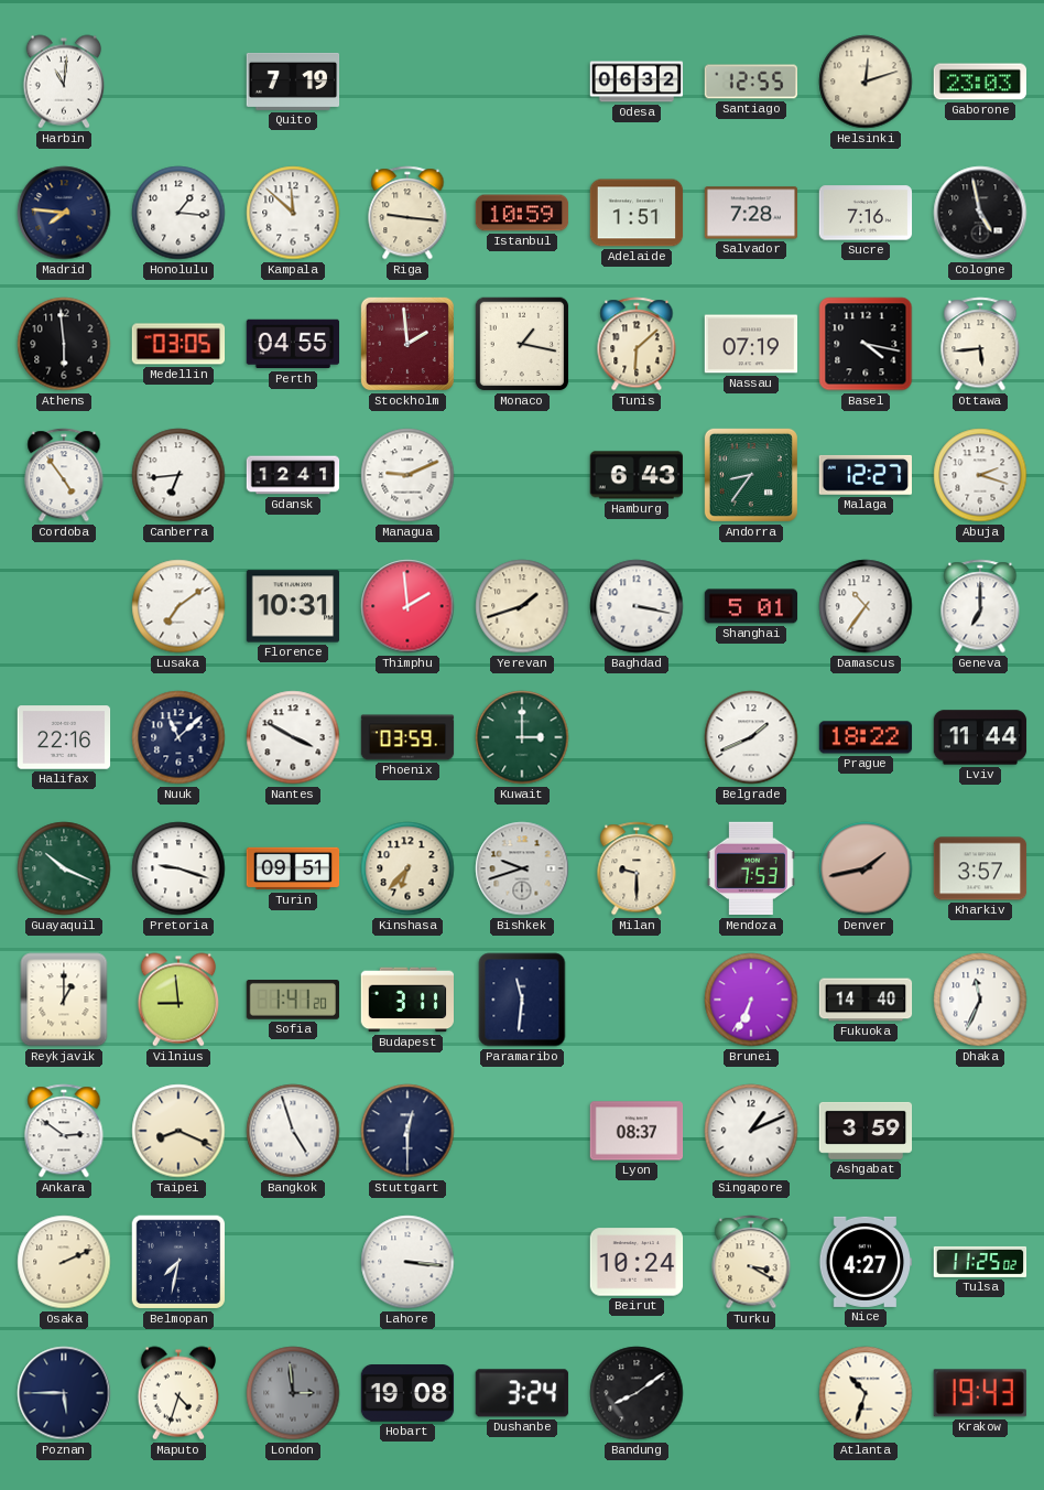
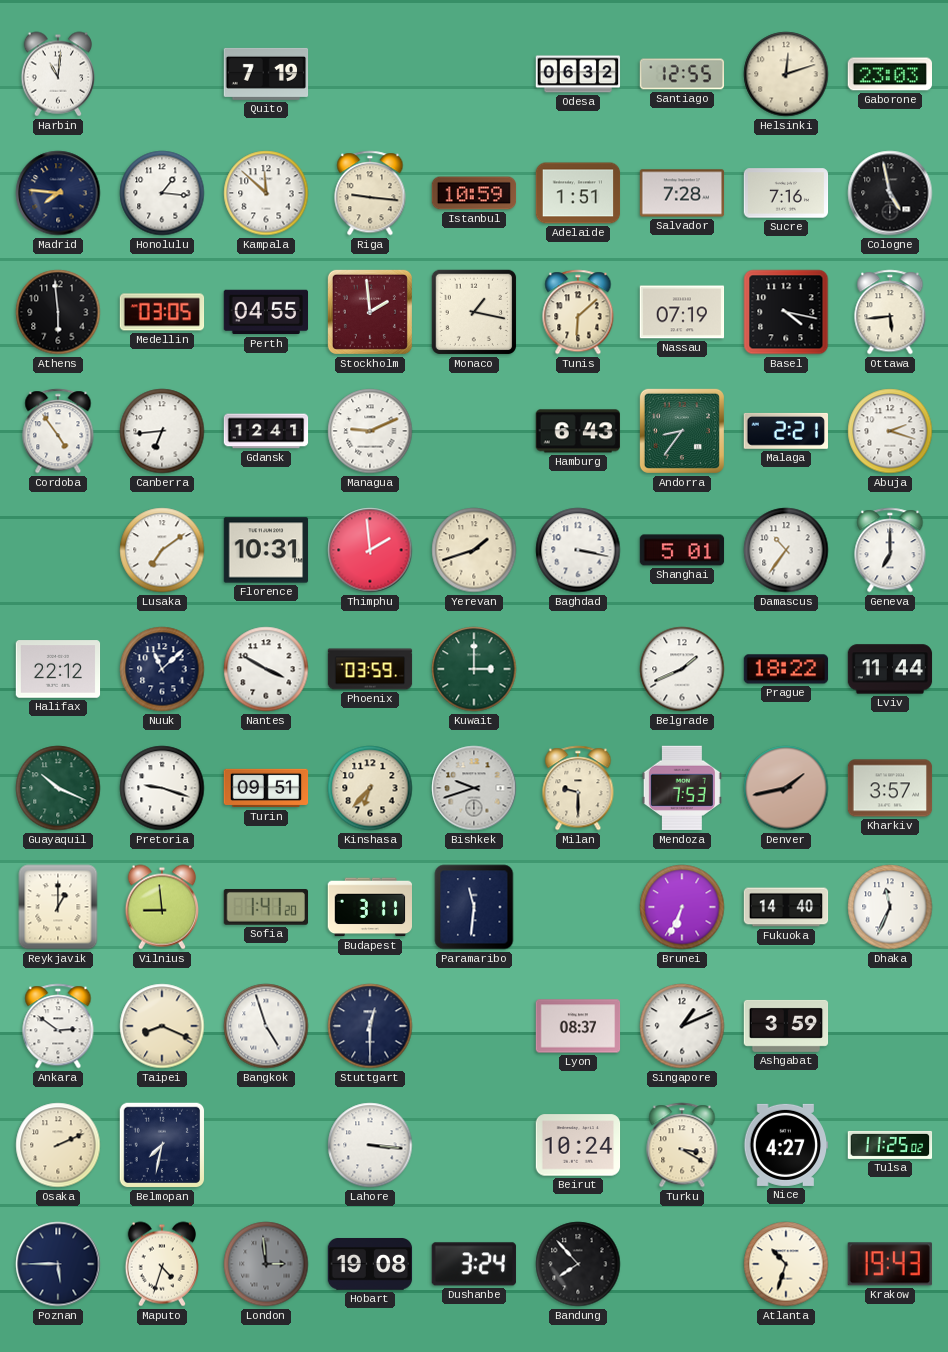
Malaga: 12:27 -> 2:21 (785, 431)
Halifax: 22:16 -> 22:12 (58, 669)
Bandung: 8:09 -> 7:53 (578, 1264)
